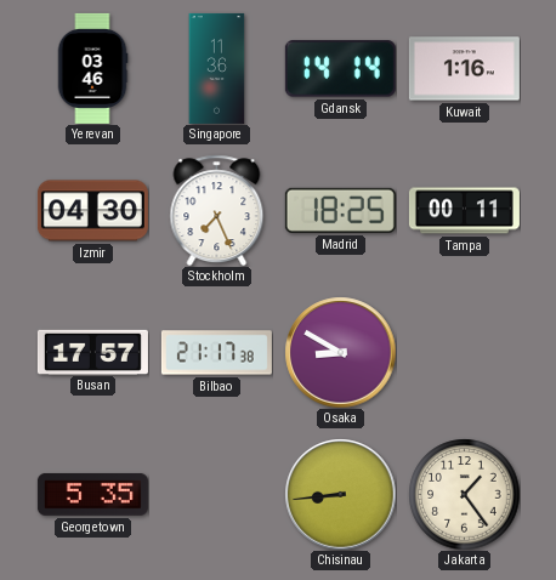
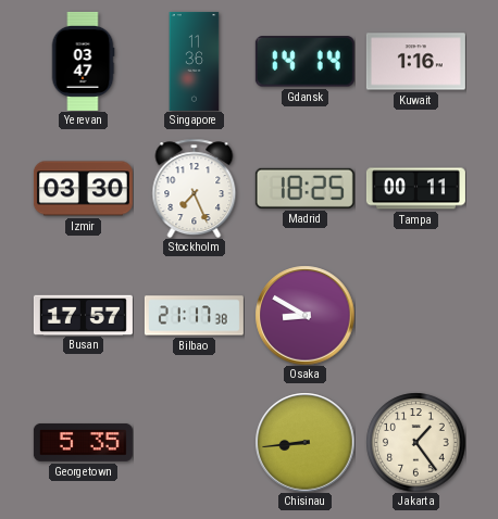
Yerevan: 03:46 -> 03:47 (83, 61)
Izmir: 04:30 -> 03:30 (83, 189)
